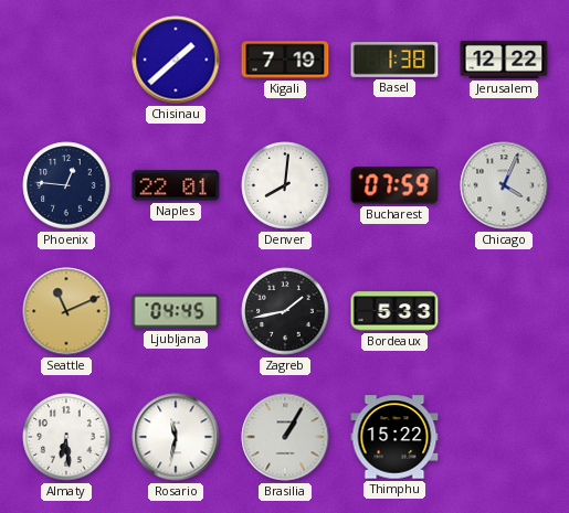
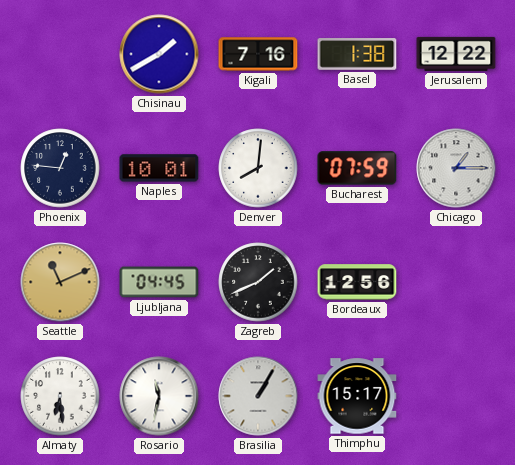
Chisinau: 1:38 -> 1:40 (159, 54)
Kigali: 7:19 -> 7:16 (258, 54)
Naples: 22:01 -> 10:01 (159, 168)
Chicago: 4:04 -> 1:15 (456, 168)
Zagreb: 1:43 -> 1:41 (258, 282)
Bordeaux: 5:33 -> 12:56 (357, 282)
Thimphu: 15:22 -> 15:17 (357, 396)
